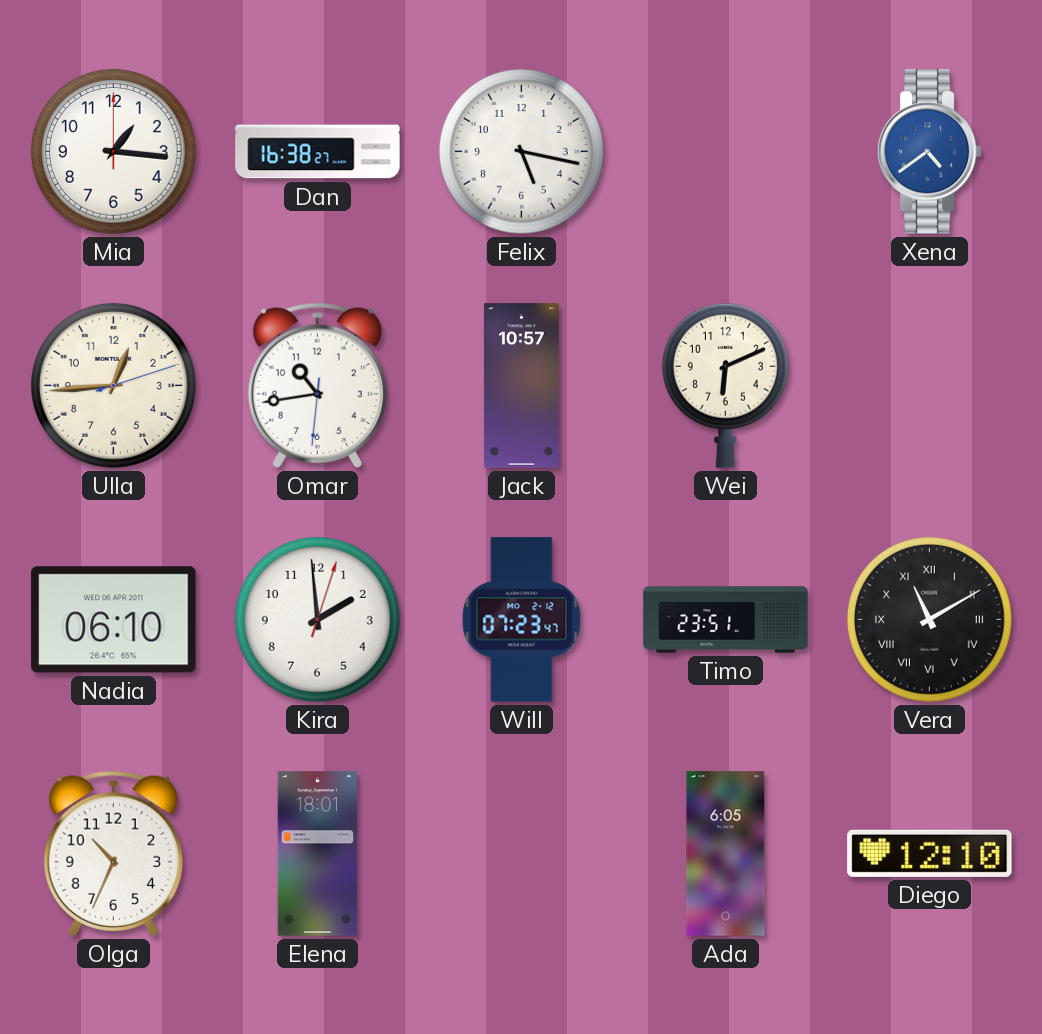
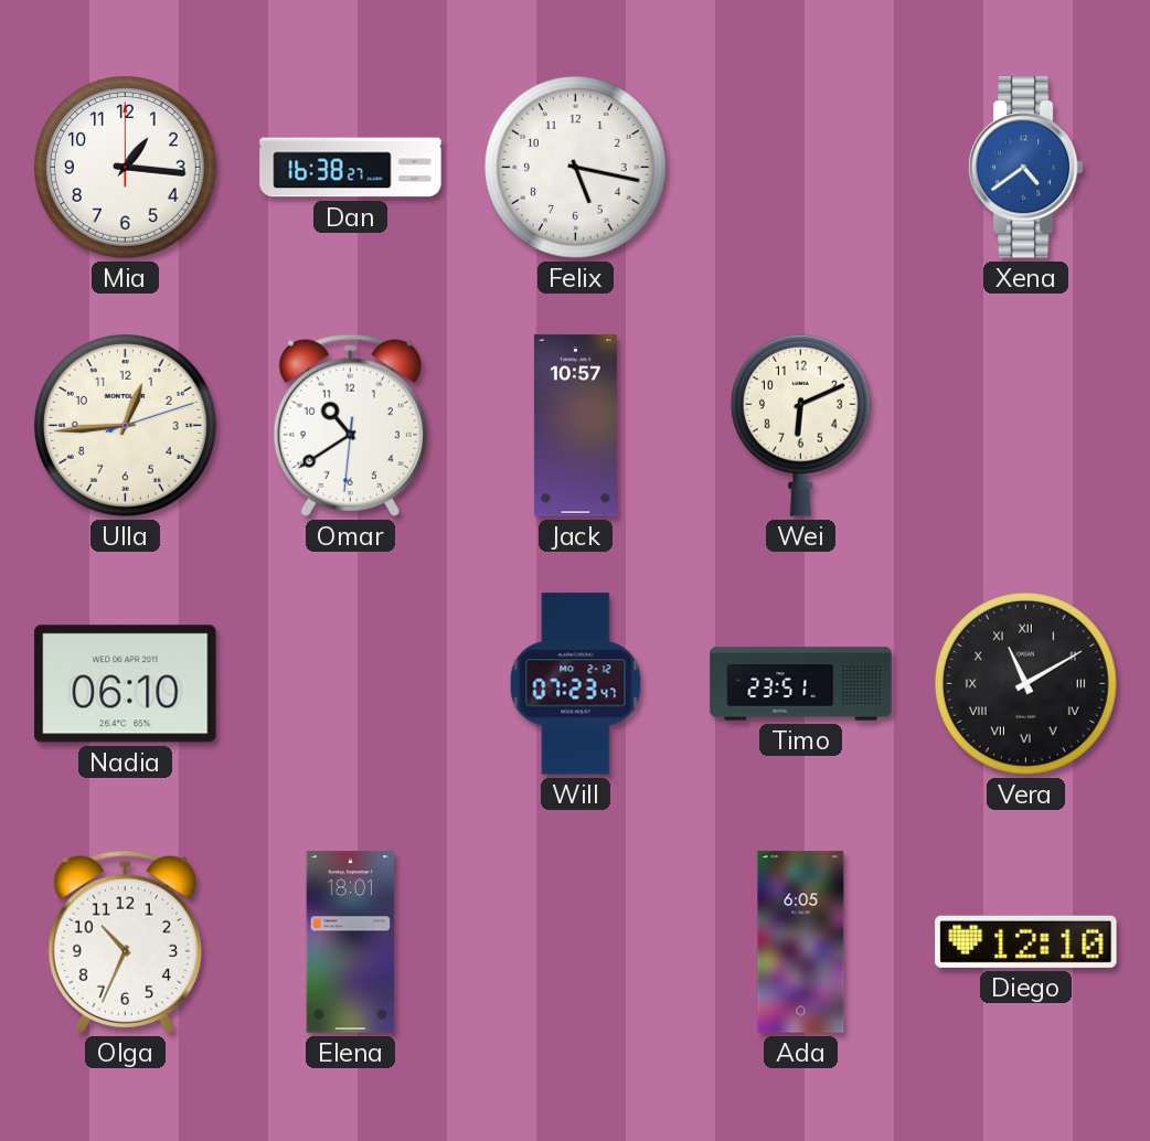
Omar: 10:43 -> 10:39 (350, 425)
Kira: 1:59 -> none (317, 619)
